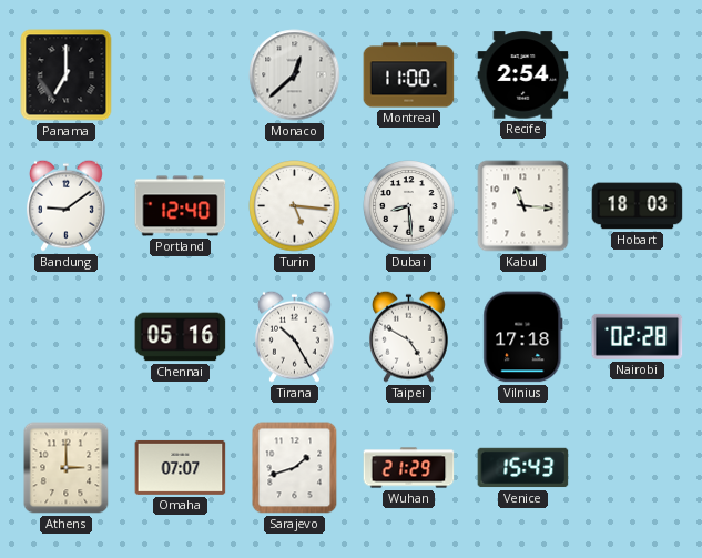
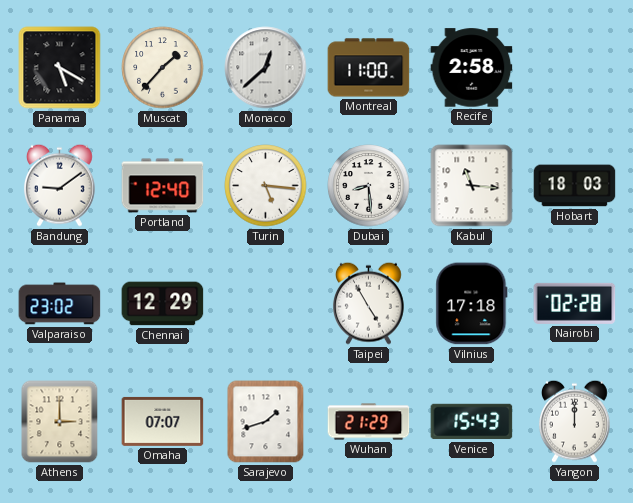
Panama: 7:00 -> 5:20 (60, 68)
Muscat: none -> 1:37 (163, 68)
Recife: 2:54 -> 2:58 (472, 68)
Valparaiso: none -> 23:02 (60, 304)
Chennai: 05:16 -> 12:29 (163, 304)
Tirana: 10:25 -> none (295, 336)
Taipei: 4:50 -> 4:55 (369, 303)
Yangon: none -> 12:00 (575, 421)
